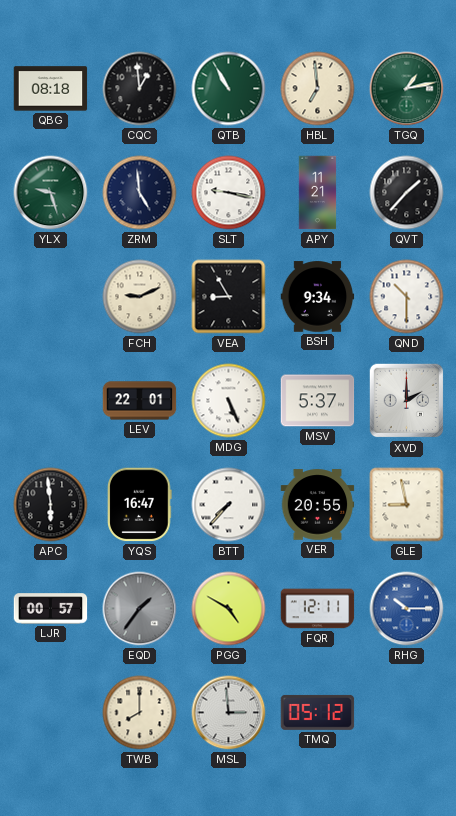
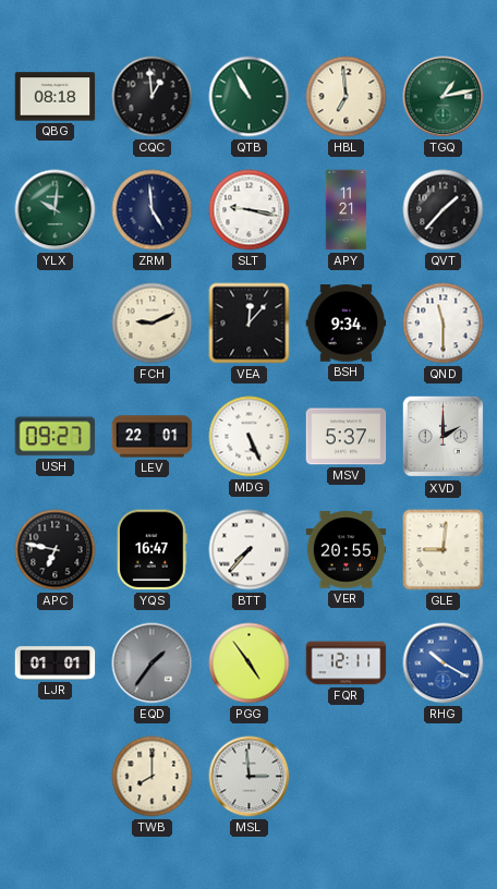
YLX: 9:27 -> 10:01 (56, 210)
VEA: 8:55 -> 12:07 (250, 324)
QND: 10:30 -> 11:30 (444, 324)
USH: none -> 09:27 (56, 437)
APC: 5:59 -> 6:47 (56, 550)
GLE: 8:58 -> 9:01 (444, 550)
LJR: 00:57 -> 01:01 (56, 663)
PGG: 4:50 -> 4:54 (250, 663)
RHG: 10:15 -> 10:20 (444, 663)
TMQ: 05:12 -> none (318, 712)
